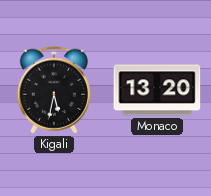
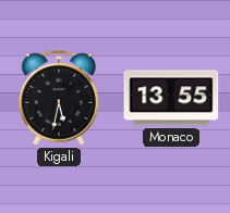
Monaco: 13:20 -> 13:55 (171, 98)
